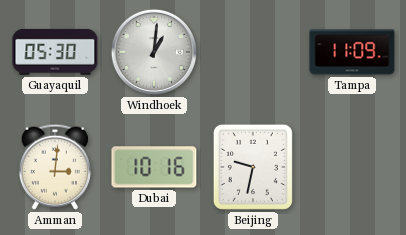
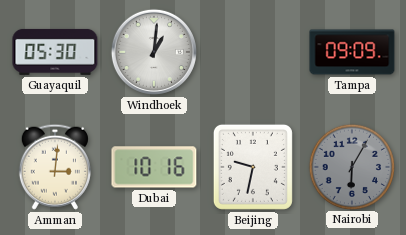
Tampa: 11:09 -> 09:09 (352, 52)
Nairobi: none -> 6:05 (351, 166)
